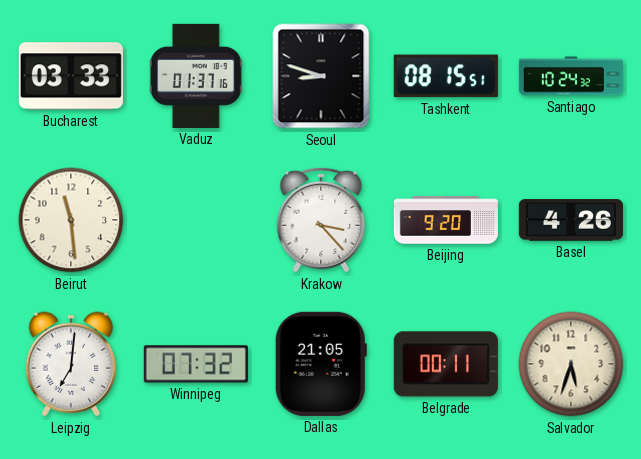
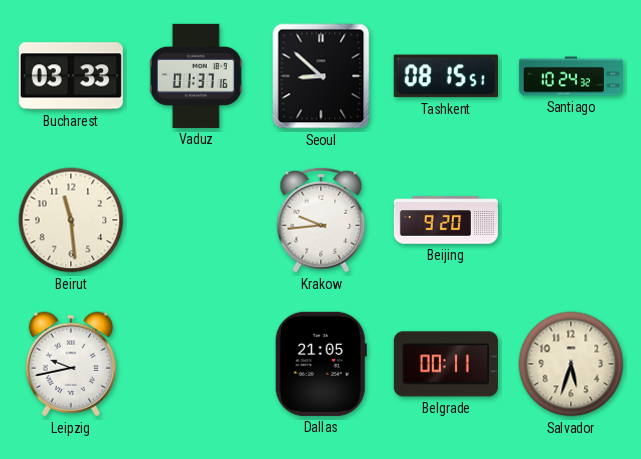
Seoul: 8:48 -> 8:52 (321, 76)
Krakow: 3:23 -> 9:44 (321, 220)
Basel: 4:26 -> none (571, 220)
Leipzig: 7:01 -> 9:43 (71, 364)
Winnipeg: 07:32 -> none (196, 364)
